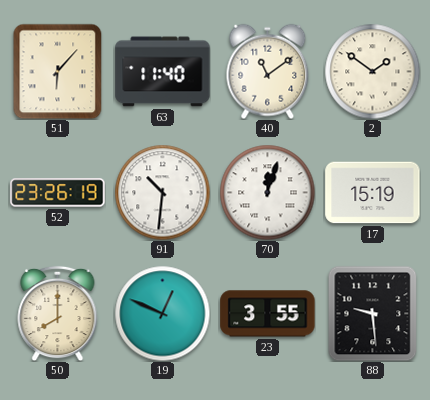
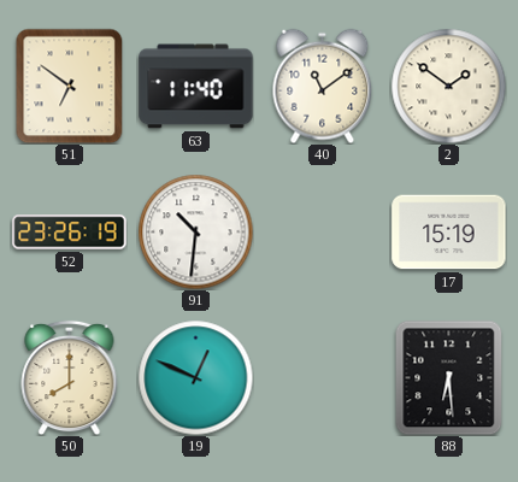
51: 6:07 -> 6:51 (70, 86)
70: 12:03 -> none (267, 192)
23: 3:55 -> none (268, 314)
88: 9:29 -> 6:29 (449, 377)
